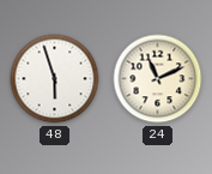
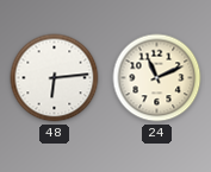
48: 5:57 -> 6:14 (55, 78)
